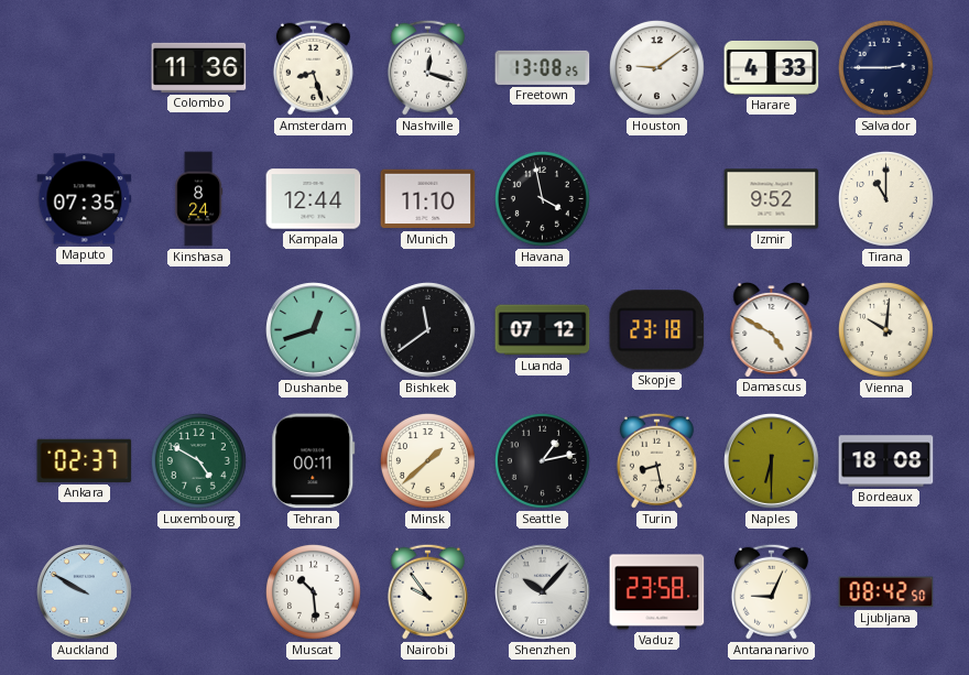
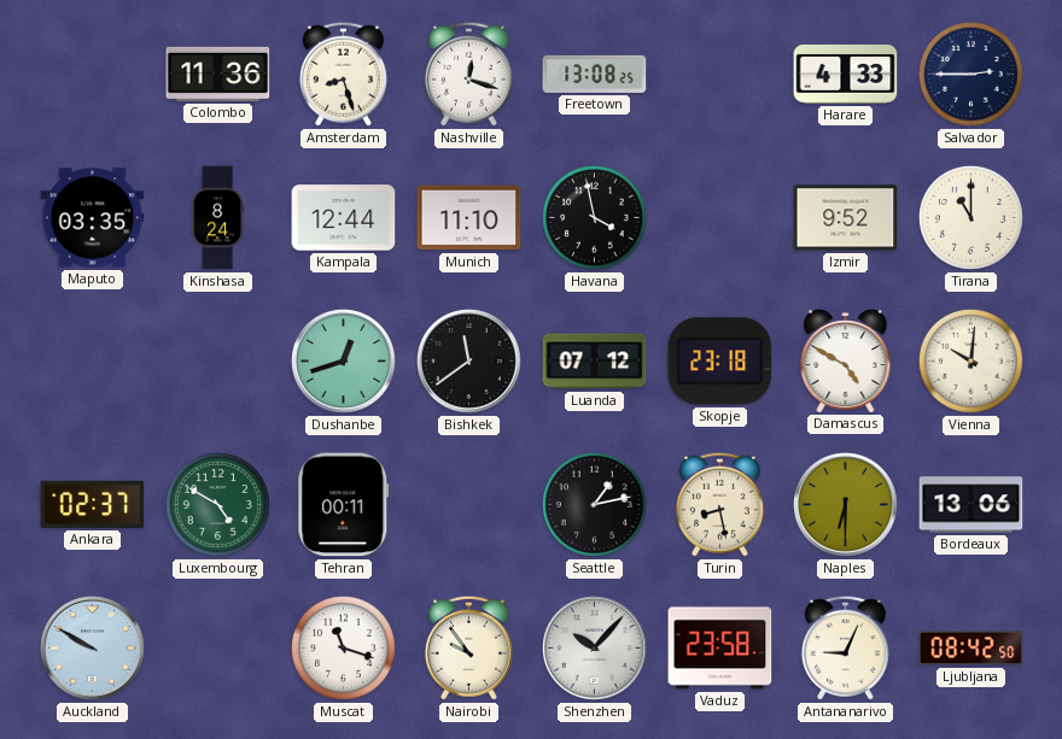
Houston: 9:09 -> none (656, 67)
Maputo: 07:35 -> 03:35 (93, 218)
Minsk: 1:38 -> none (427, 460)
Bordeaux: 18:08 -> 13:06 (971, 505)
Muscat: 10:29 -> 11:18 (343, 647)
